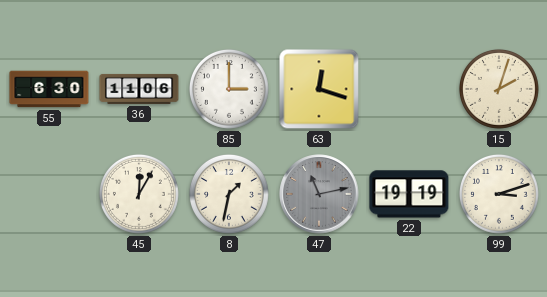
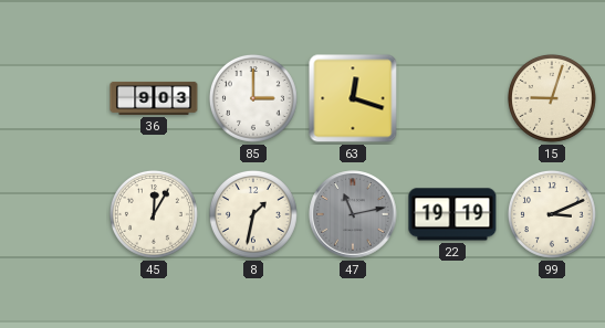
55: 6:30 -> none (49, 89)
36: 11:06 -> 9:03 (154, 98)
15: 2:03 -> 9:03 (552, 98)
99: 3:12 -> 3:11 (552, 214)
